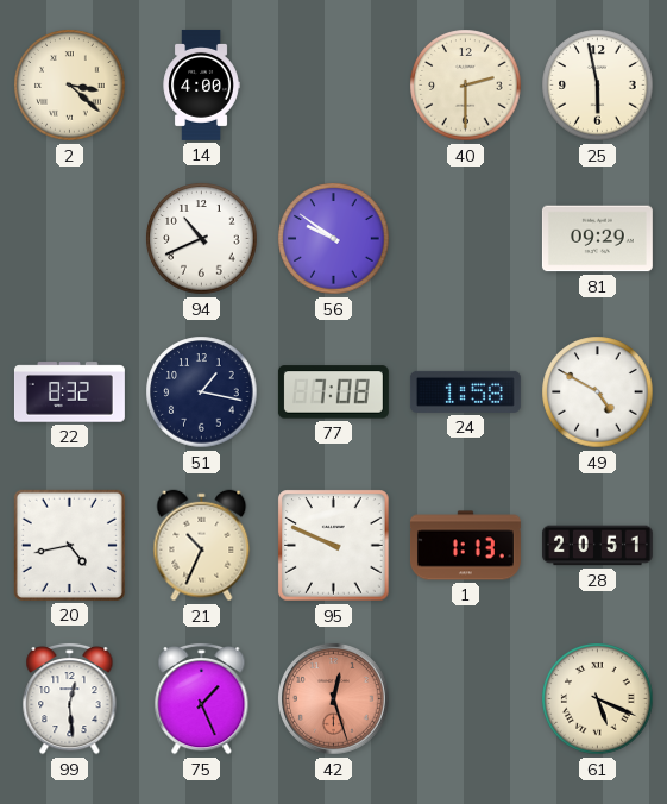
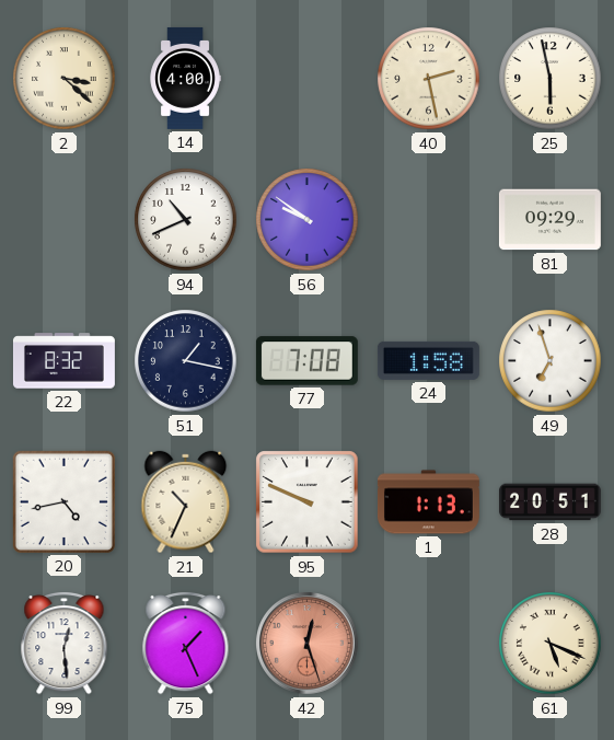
40: 2:30 -> 2:28 (429, 79)
49: 4:50 -> 6:57 (551, 361)
